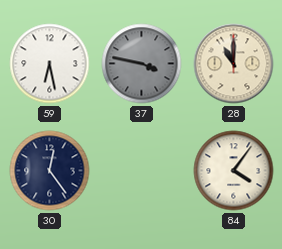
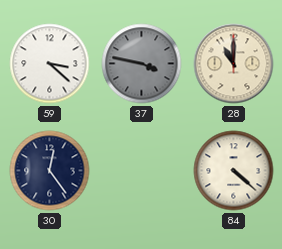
59: 6:28 -> 3:22 (50, 64)
84: 4:06 -> 4:22 (234, 171)
